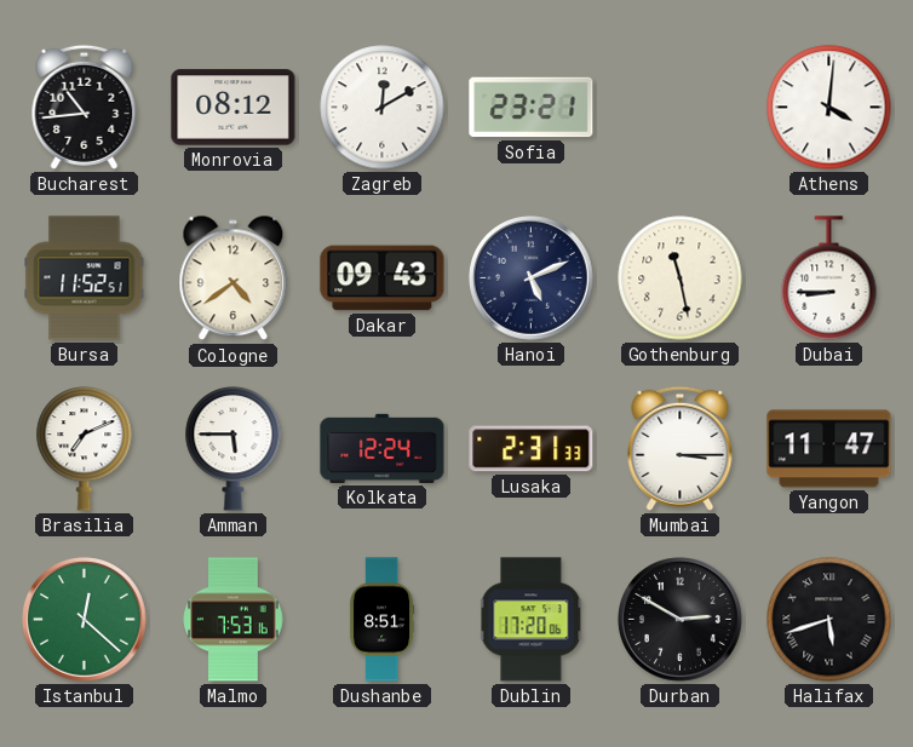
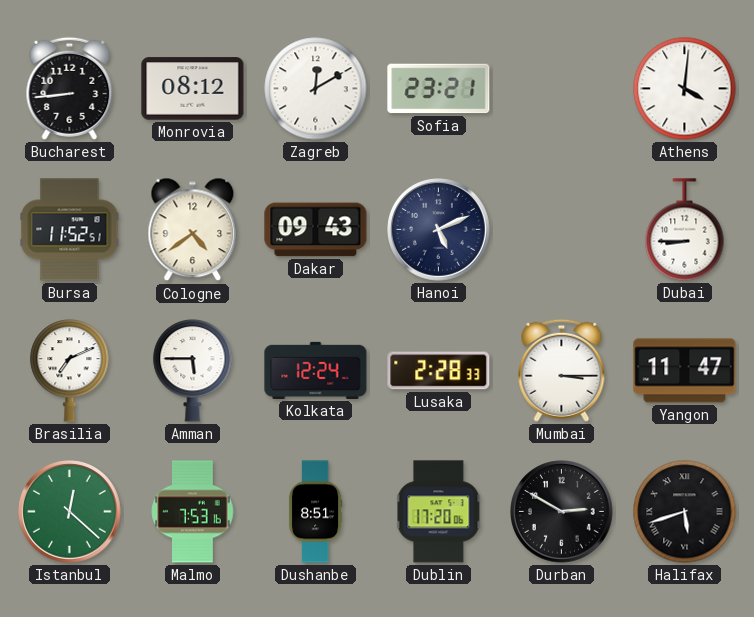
Bucharest: 10:44 -> 8:44 (70, 88)
Gothenburg: 11:28 -> none (681, 278)
Lusaka: 2:31 -> 2:28 (439, 371)
